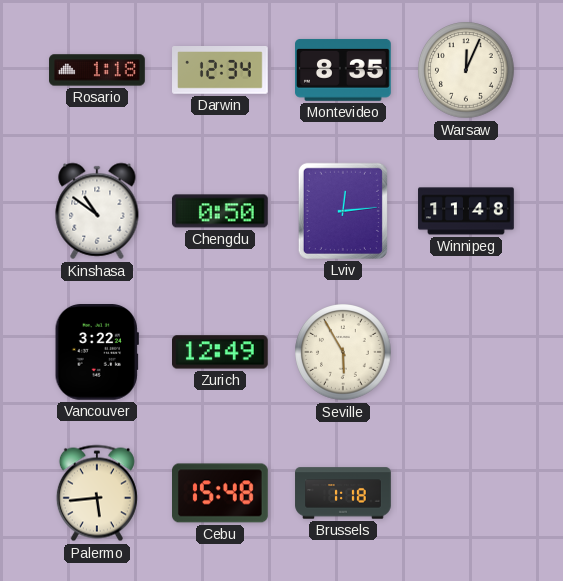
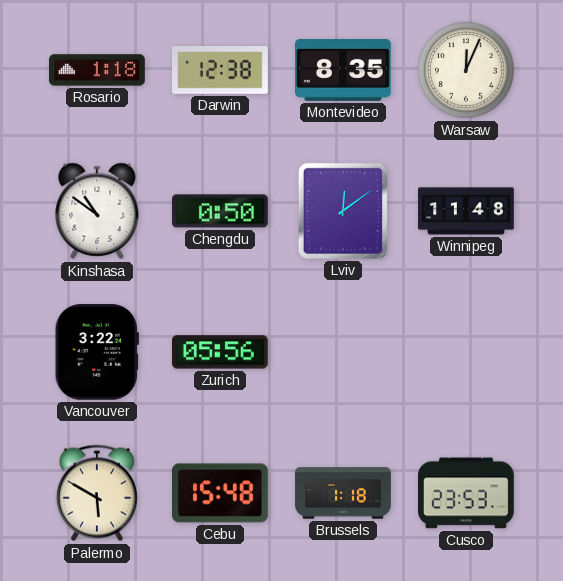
Darwin: 12:34 -> 12:38 (221, 71)
Lviv: 12:14 -> 12:09 (343, 211)
Zurich: 12:49 -> 05:56 (221, 352)
Seville: 5:55 -> none (343, 352)
Palermo: 5:44 -> 5:50 (97, 493)
Cusco: none -> 23:53 (467, 493)
